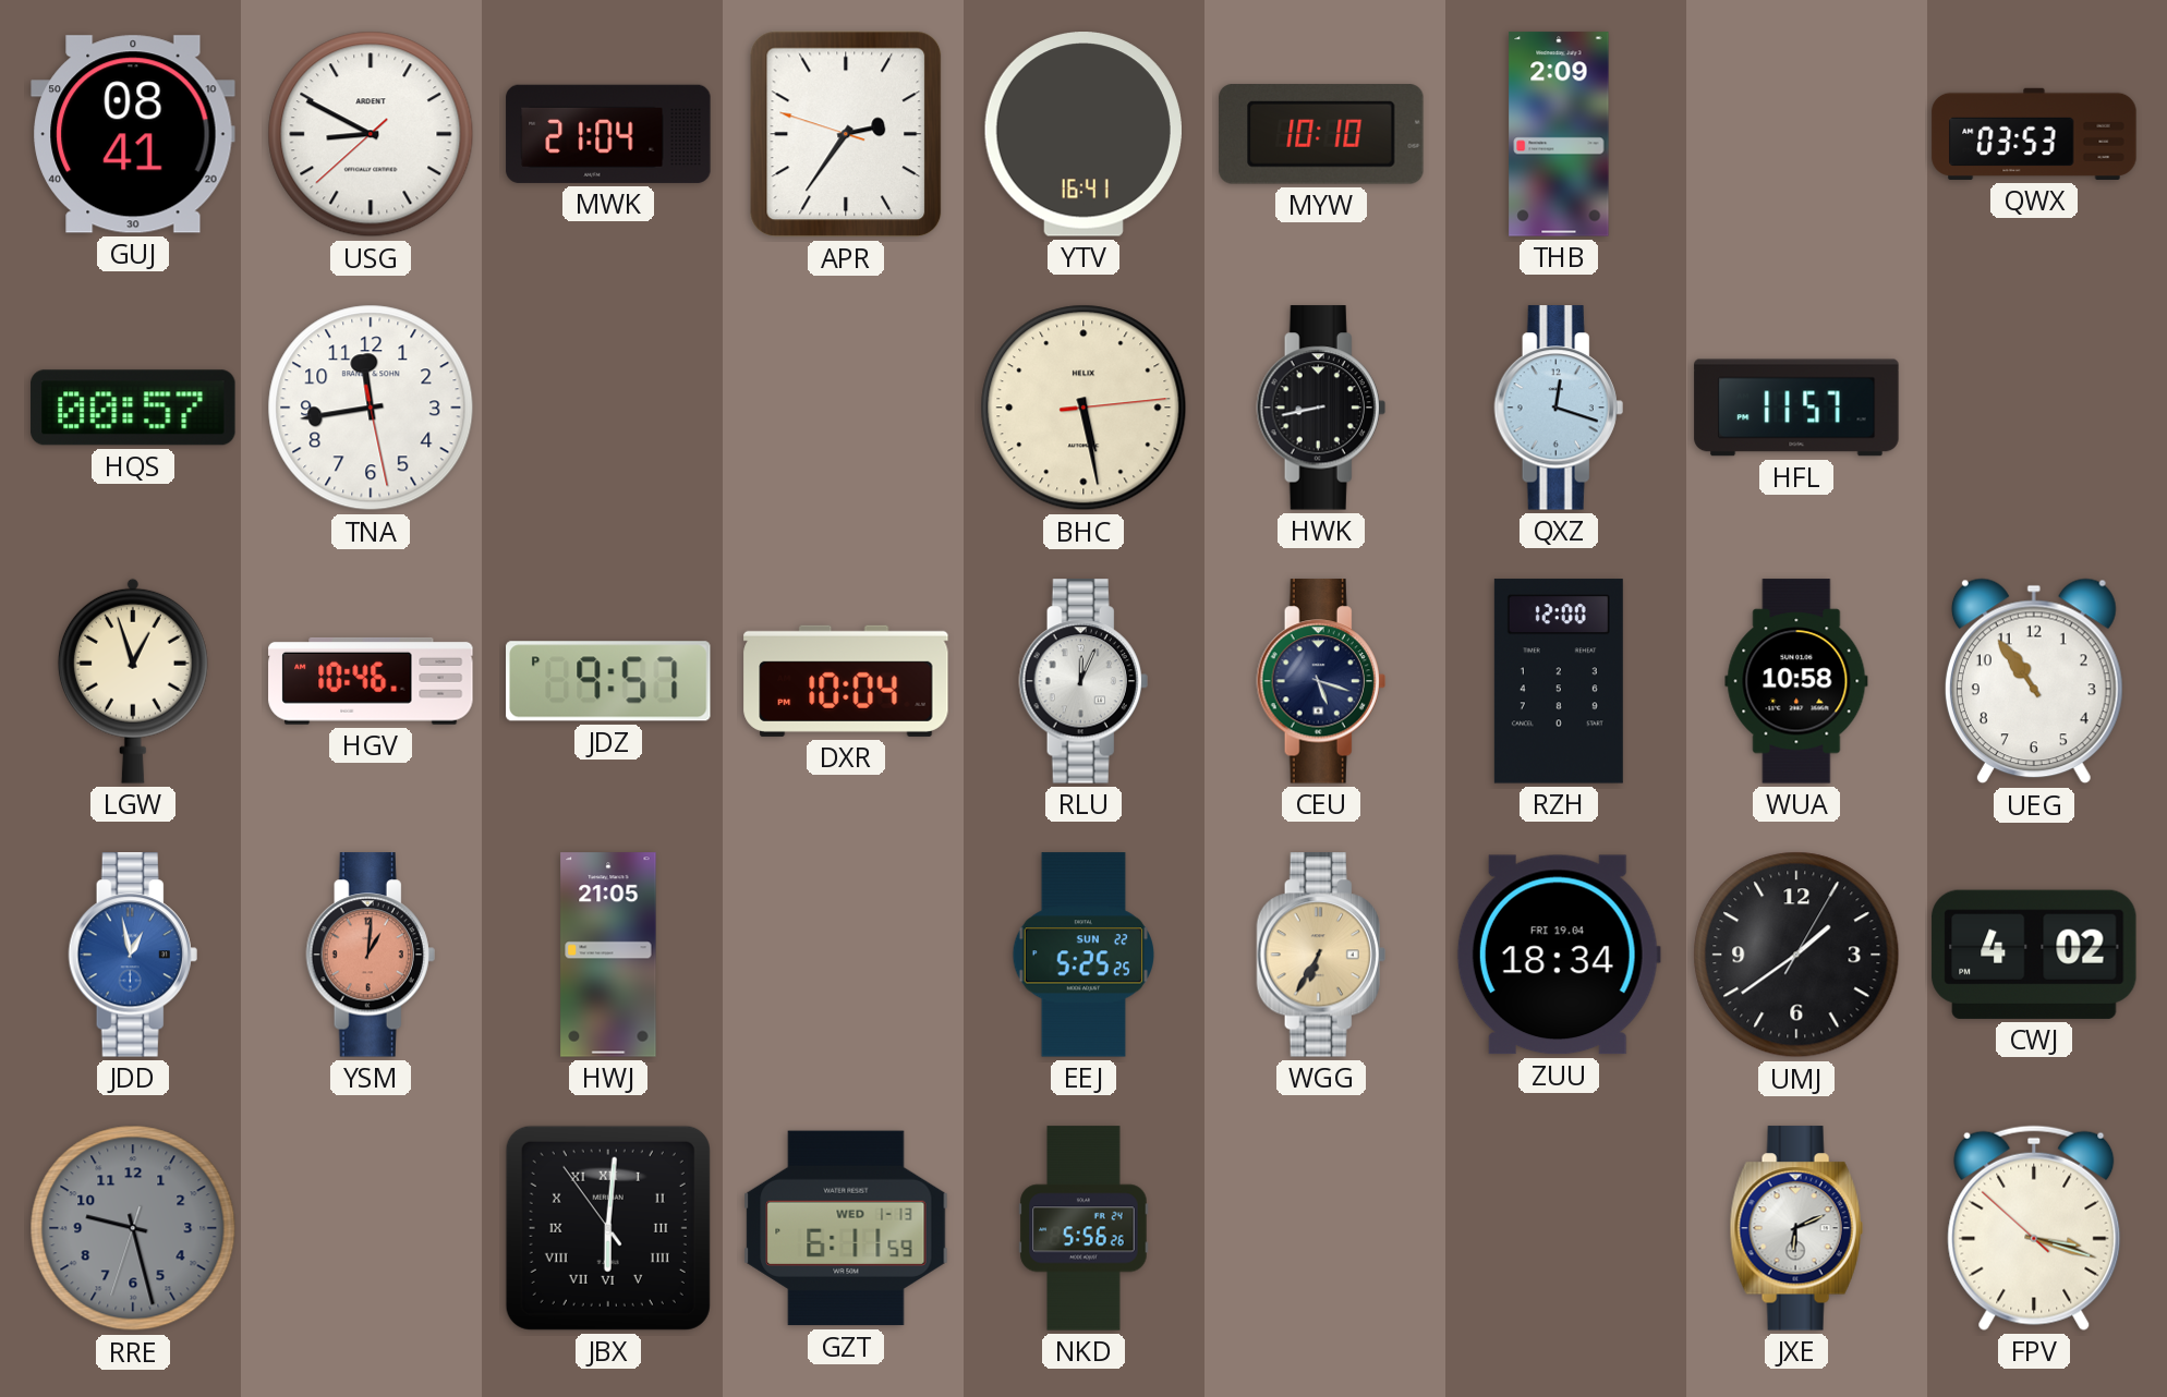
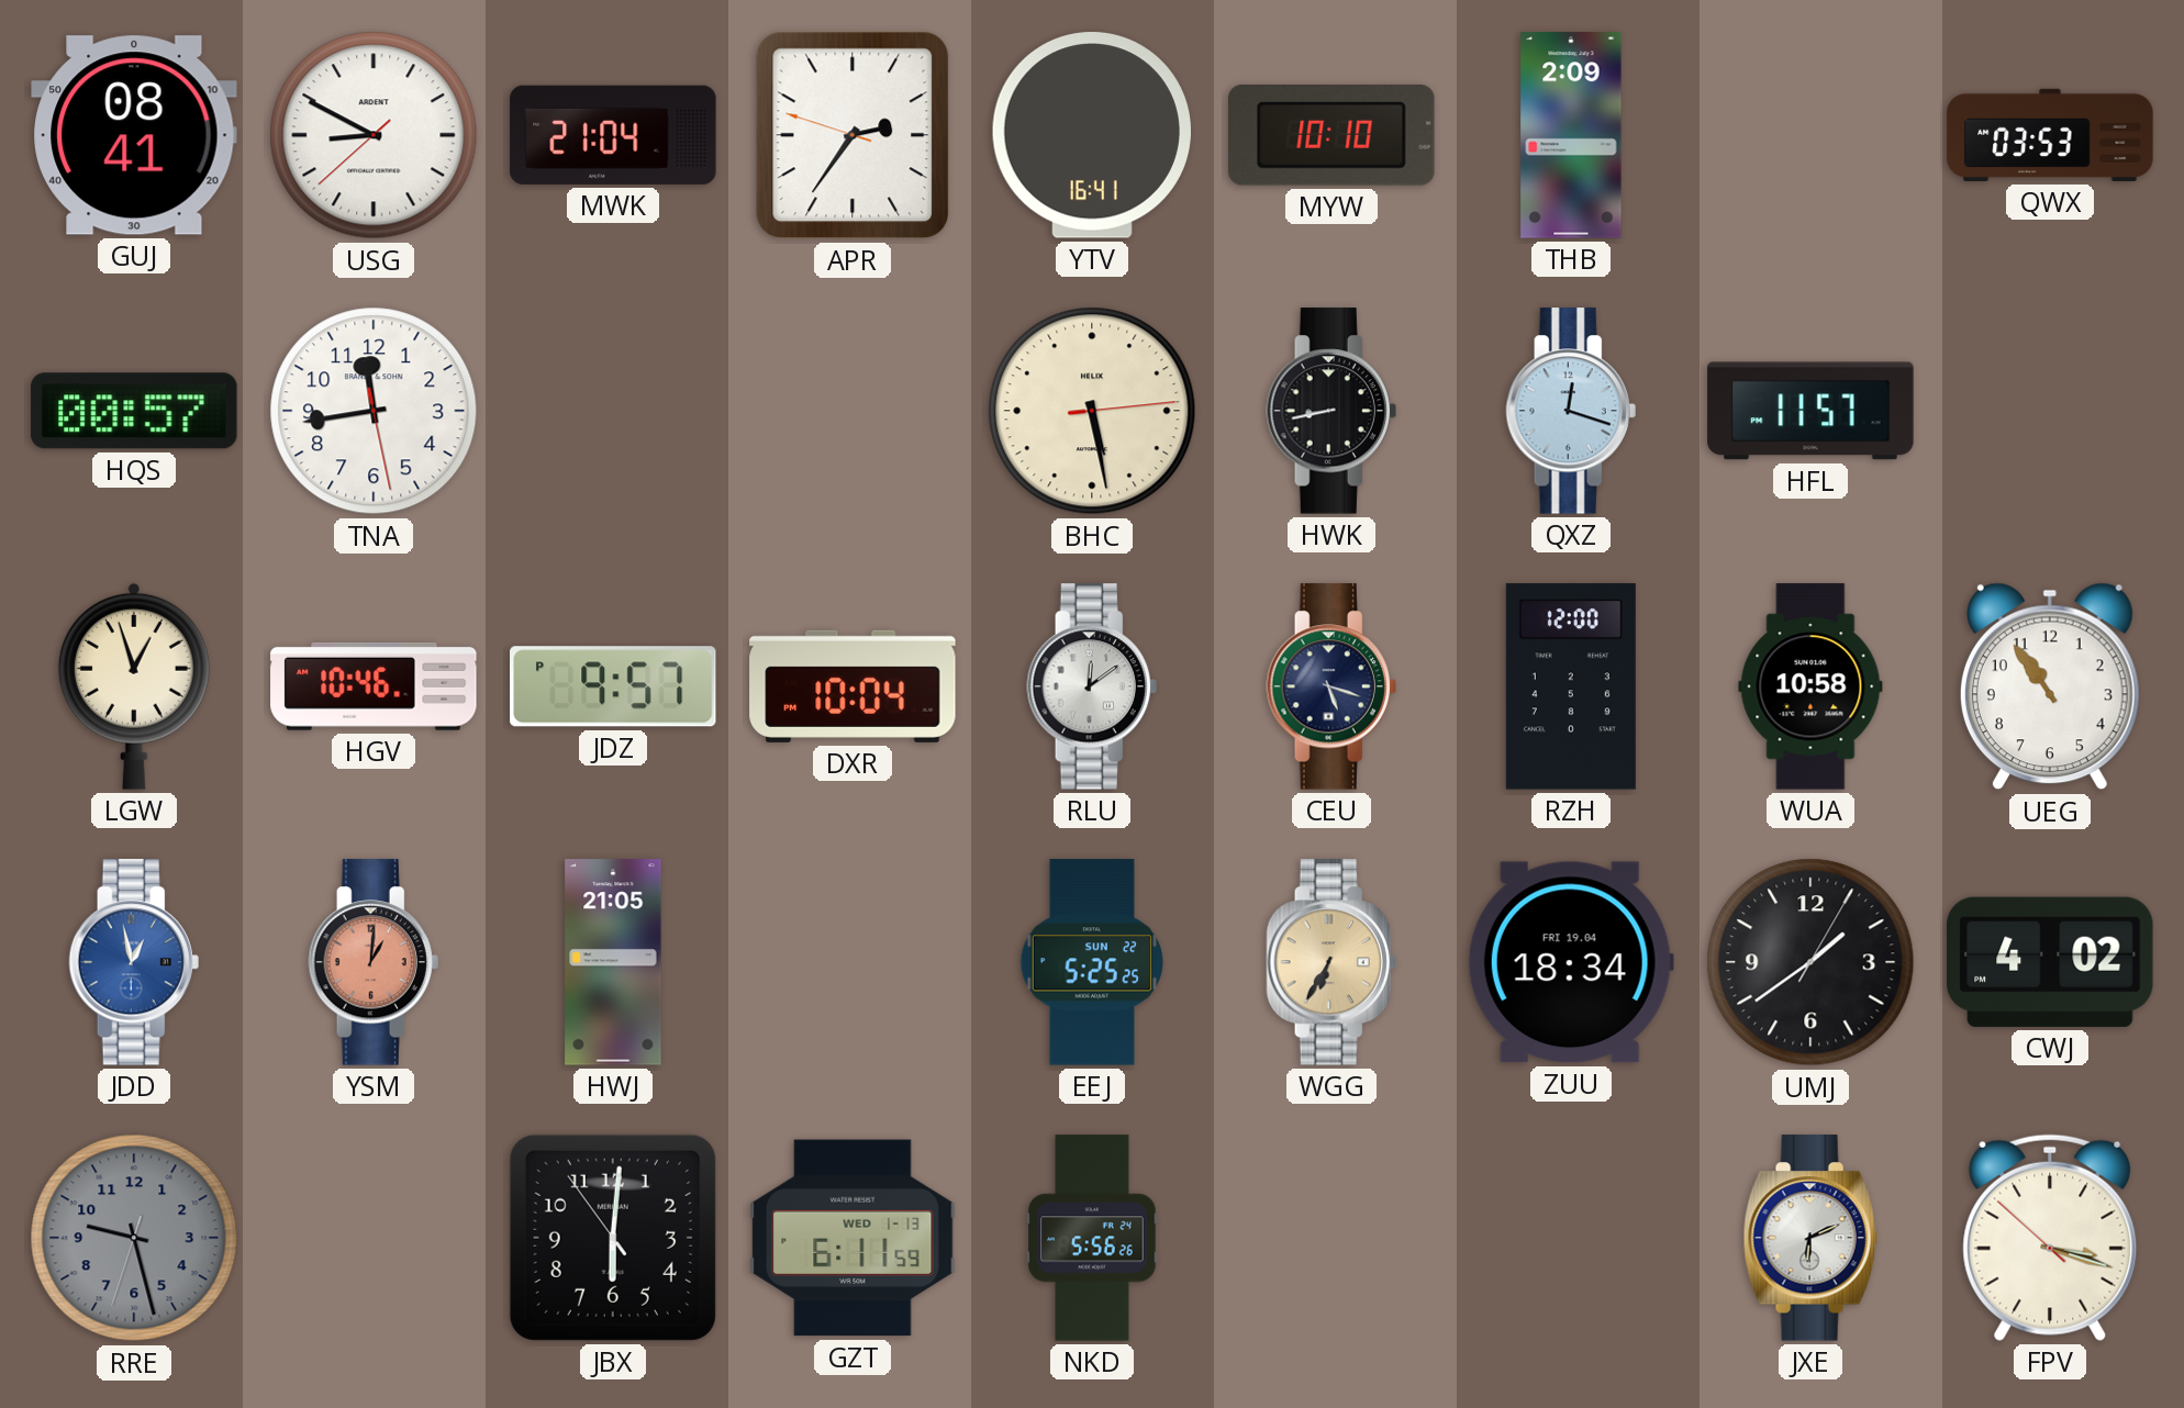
RLU: 12:04 -> 12:09 (1092, 686)
JBX numerals: Roman -> Arabic (613, 1238)
